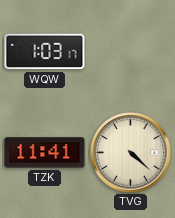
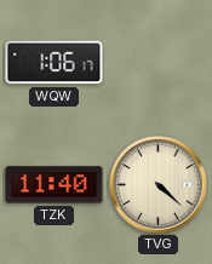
WQW: 1:03 -> 1:06 (55, 63)
TZK: 11:41 -> 11:40 (55, 185)
